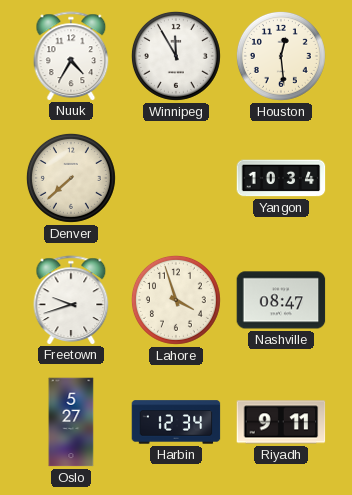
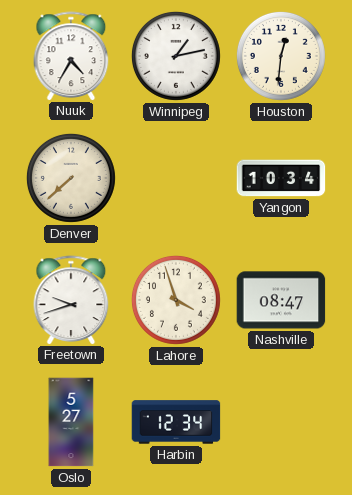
Winnipeg: 11:55 -> 1:13 (176, 56)
Houston: 12:29 -> 12:31 (281, 56)
Riyadh: 9:11 -> none (281, 422)
